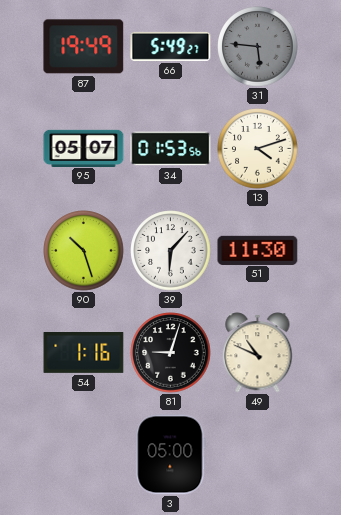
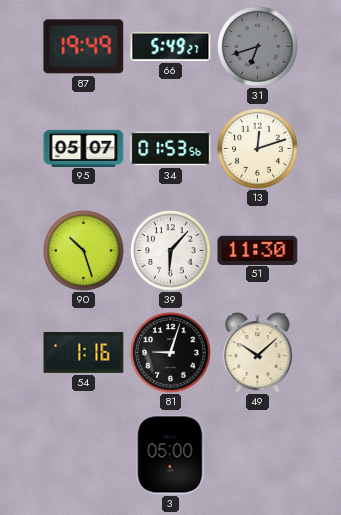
31: 5:46 -> 6:42 (258, 47)
13: 4:12 -> 12:12 (258, 149)
49: 10:49 -> 10:08 (258, 353)
